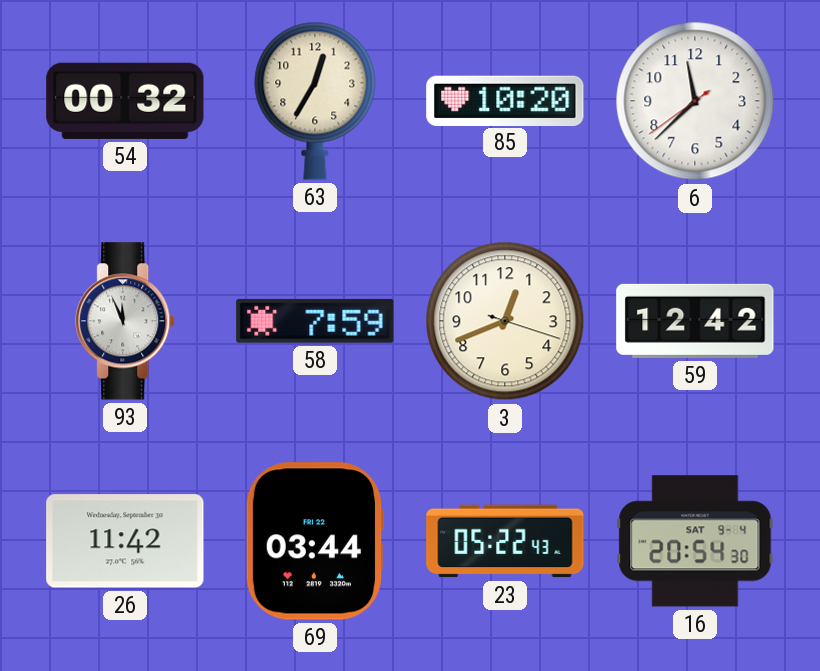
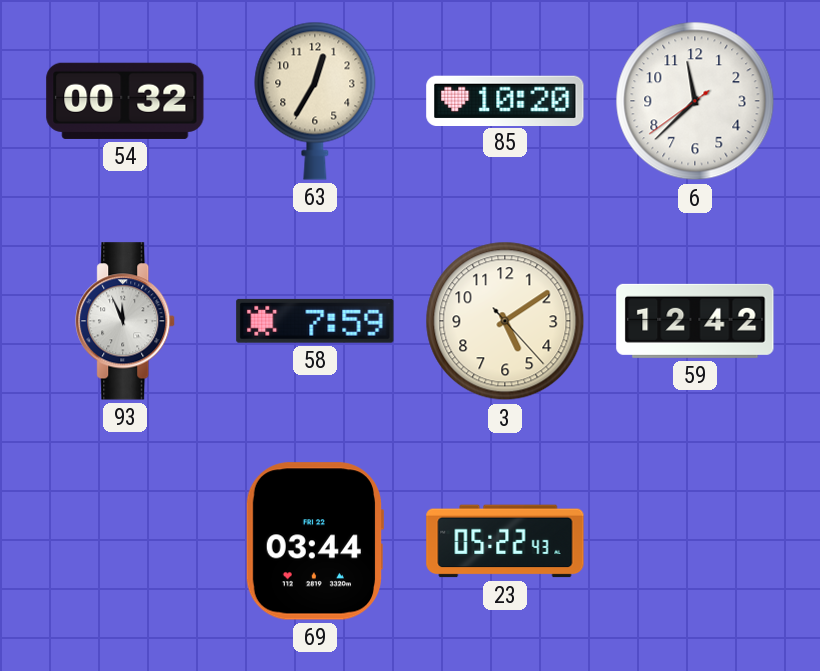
3: 12:41 -> 5:09 (505, 321)
26: 11:42 -> none (125, 541)
16: 20:54 -> none (695, 541)
